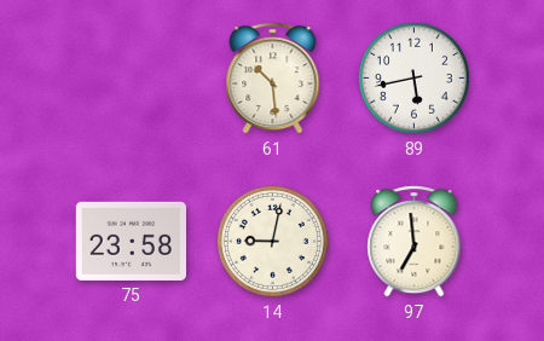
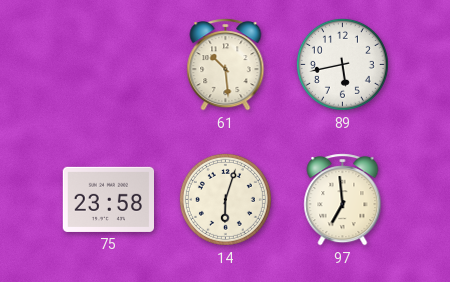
14: 9:02 -> 6:03 (225, 199)
